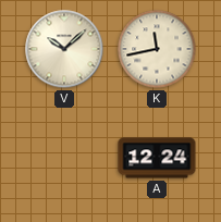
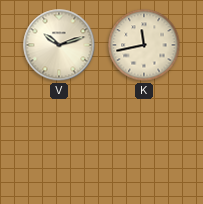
V: 10:08 -> 10:12 (59, 45)
A: 12:24 -> none (157, 158)
